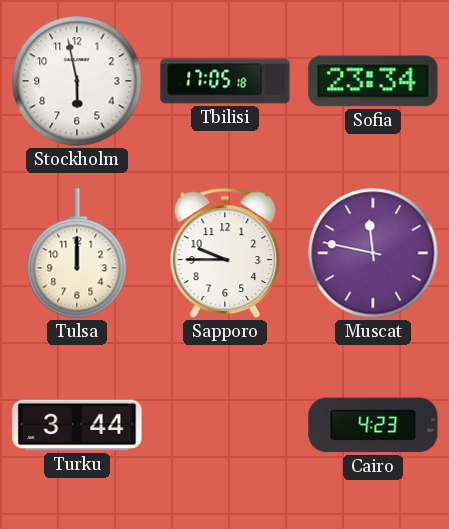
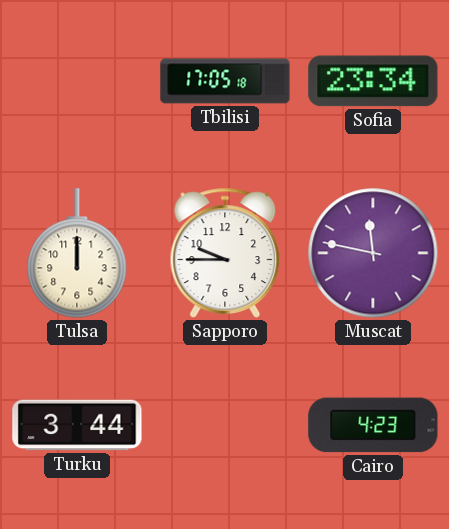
Stockholm: 5:58 -> none (77, 81)
